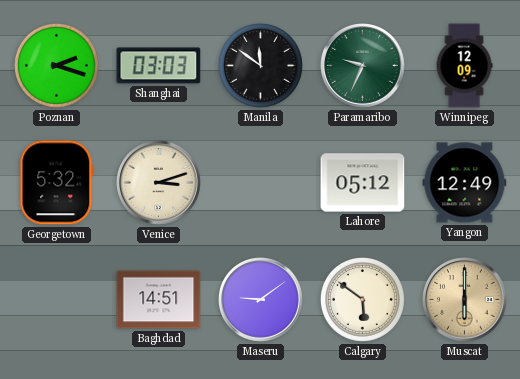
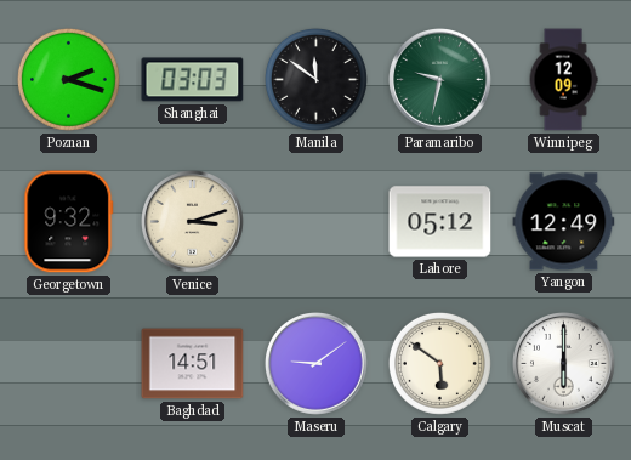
Paramaribo: 9:34 -> 9:32 (440, 80)
Georgetown: 5:32 -> 9:32 (69, 222)
Muscat dial: champagne -> white (564, 364)
